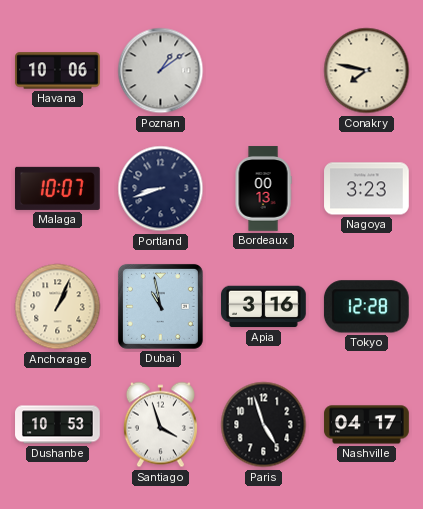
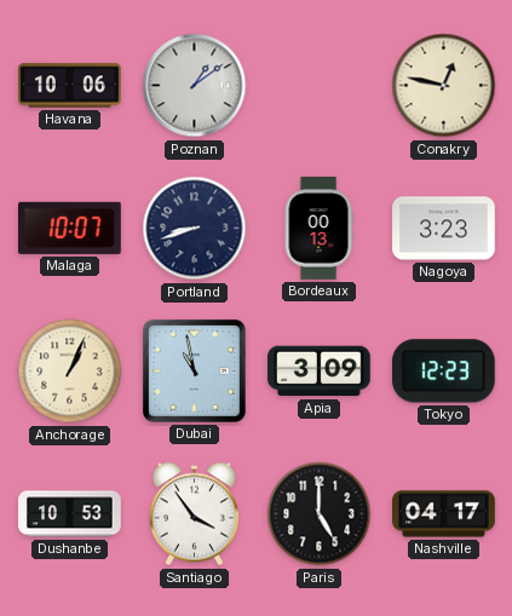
Conakry: 7:47 -> 12:47 (444, 86)
Apia: 3:16 -> 3:09 (320, 372)
Tokyo: 12:28 -> 12:23 (443, 372)
Santiago: 3:57 -> 3:54 (194, 514)
Paris: 4:57 -> 5:00 (320, 514)
